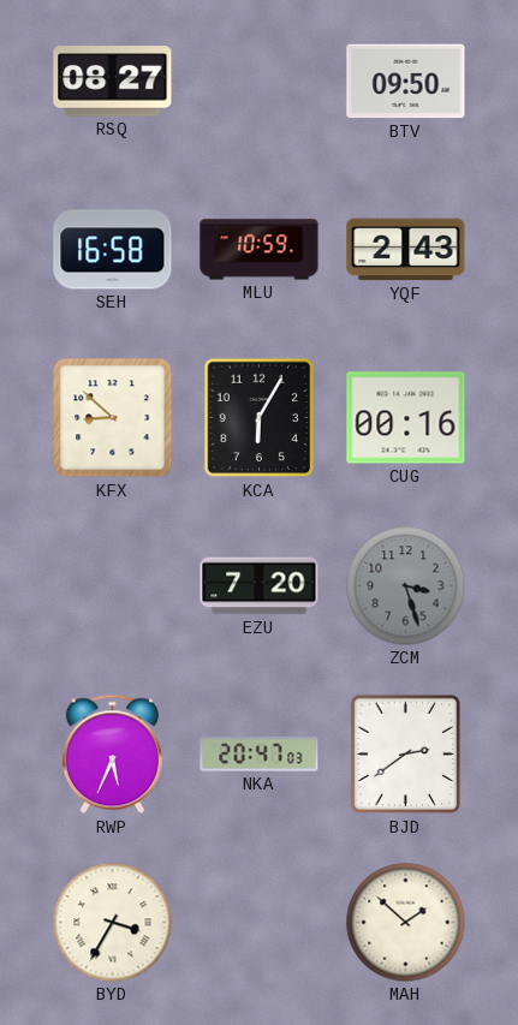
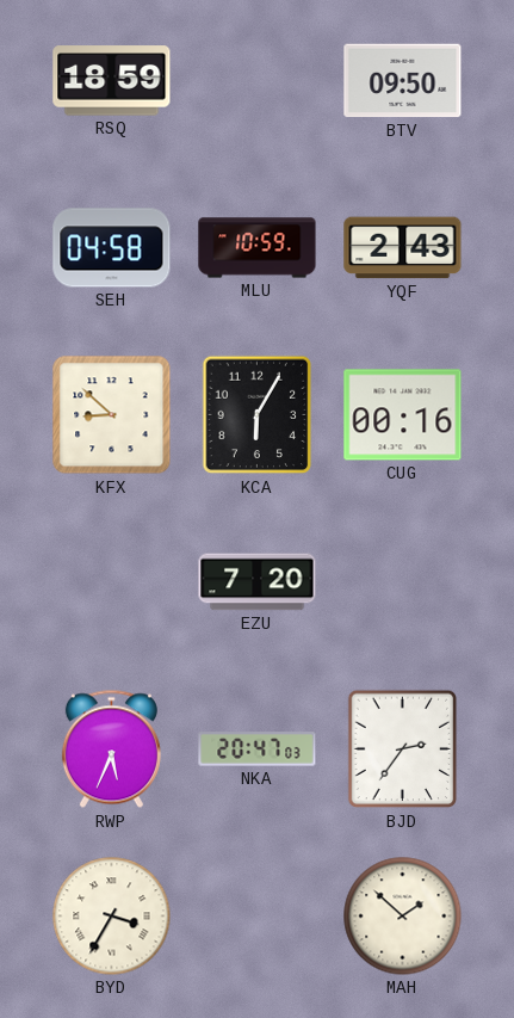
RSQ: 08:27 -> 18:59 (112, 81)
SEH: 16:58 -> 04:58 (112, 248)
ZCM: 3:27 -> none (406, 586)
BJD: 2:39 -> 2:36 (403, 749)
